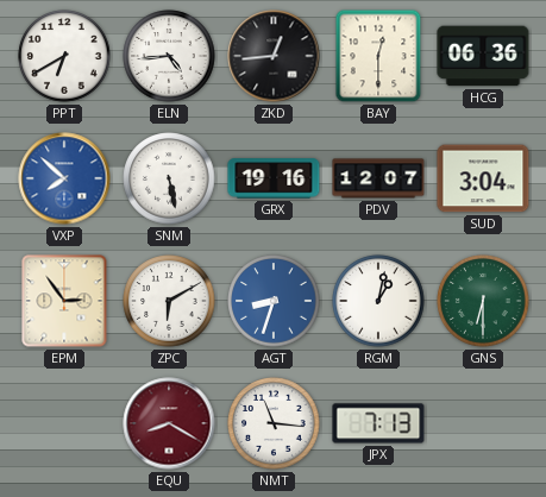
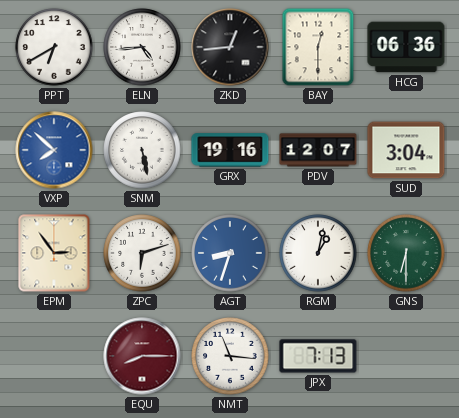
ZPC: 6:10 -> 6:12 (142, 253)
EQU: 8:20 -> 8:15 (142, 356)
